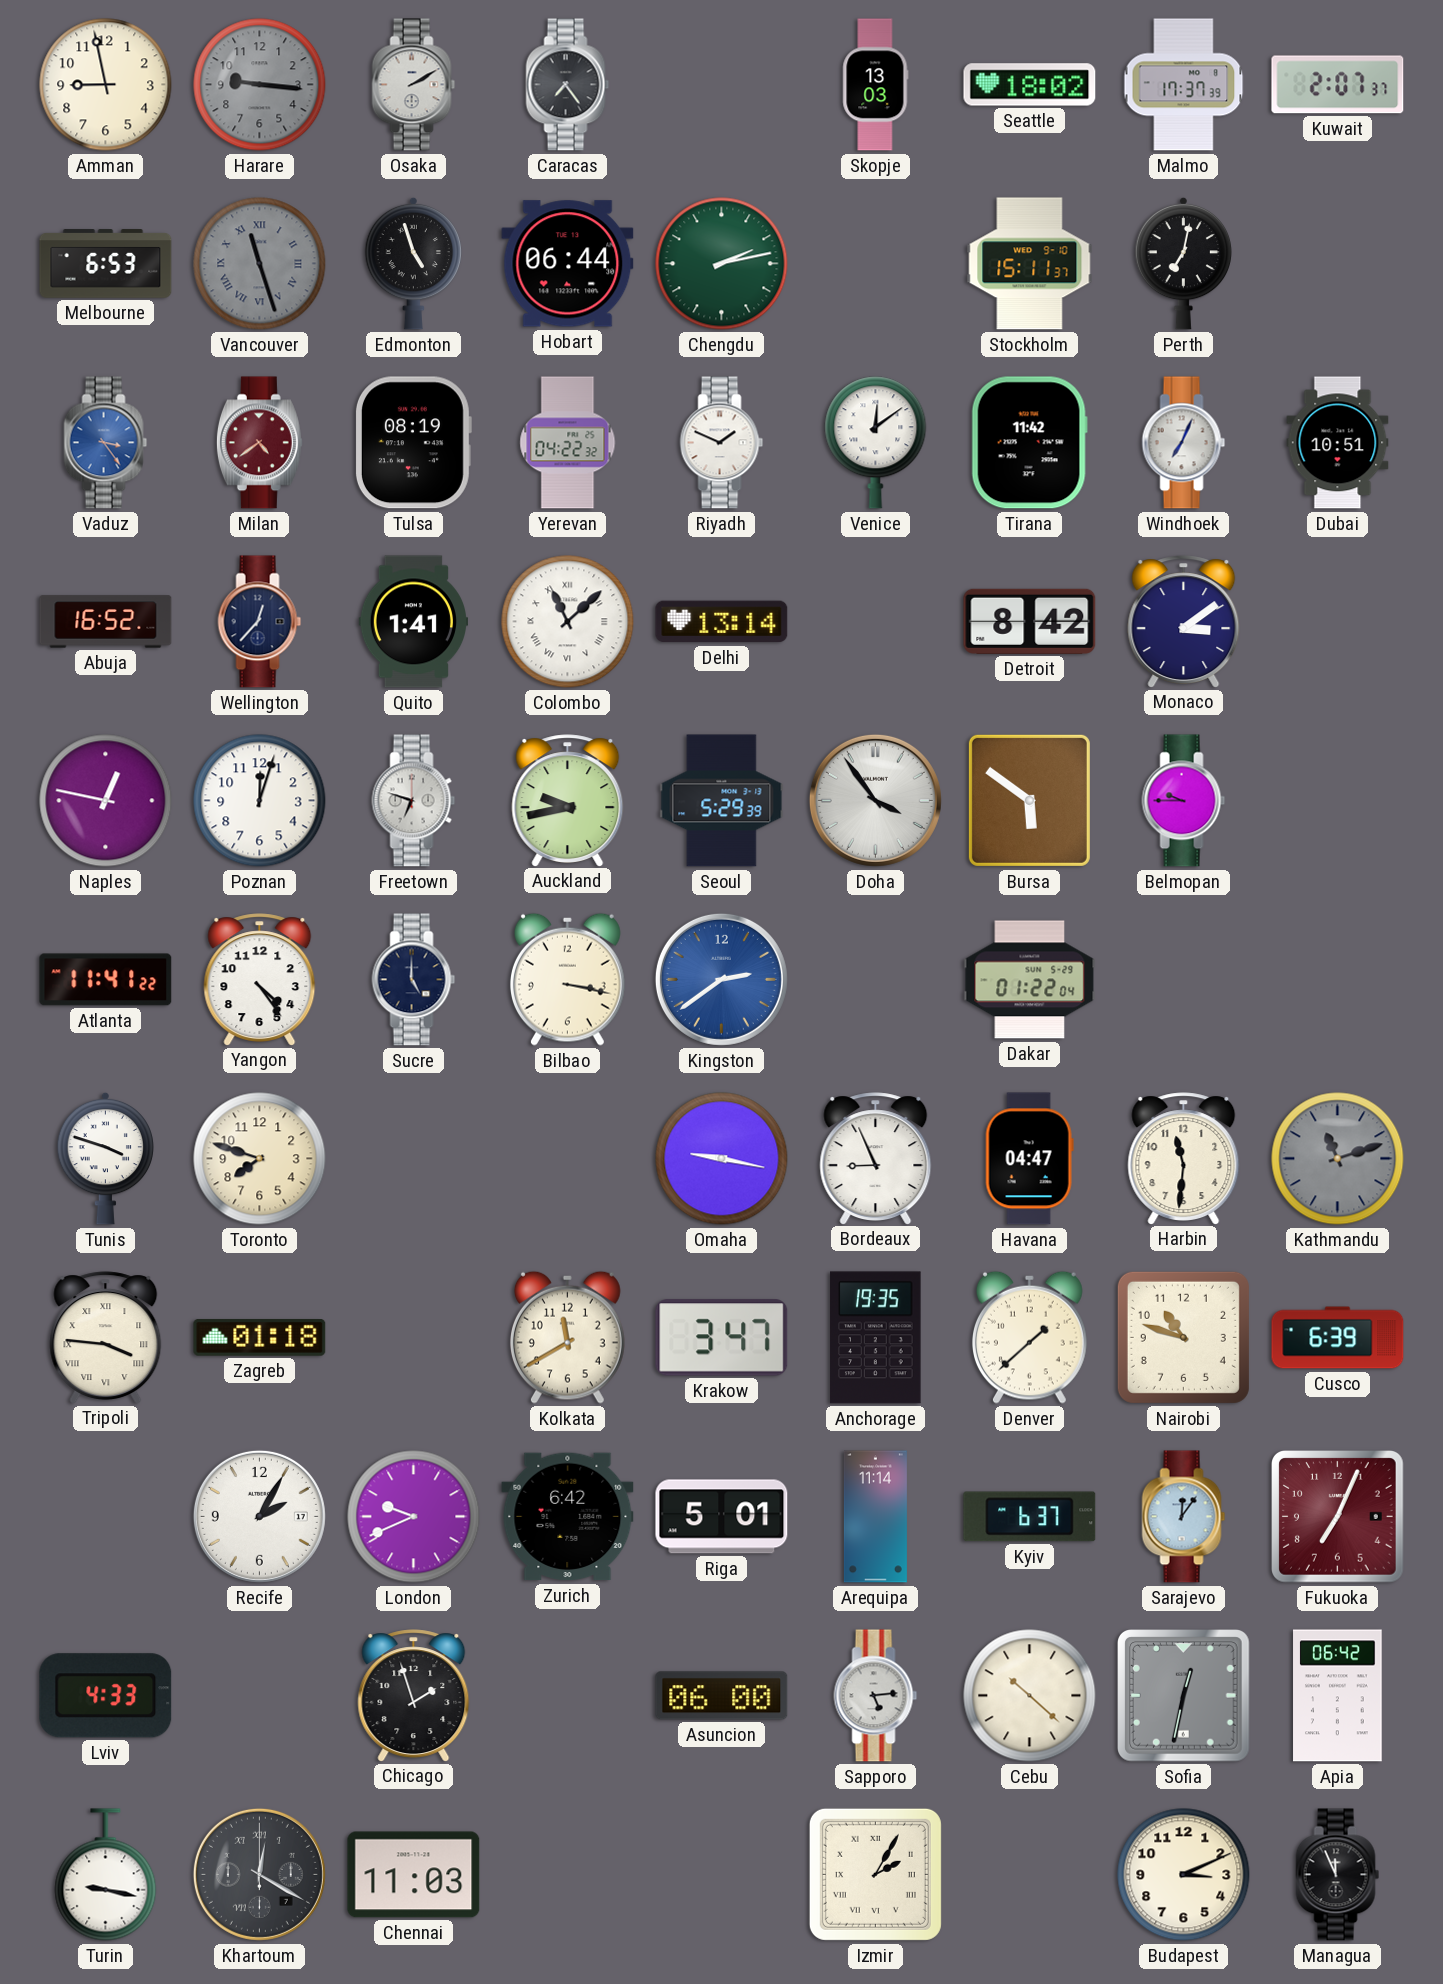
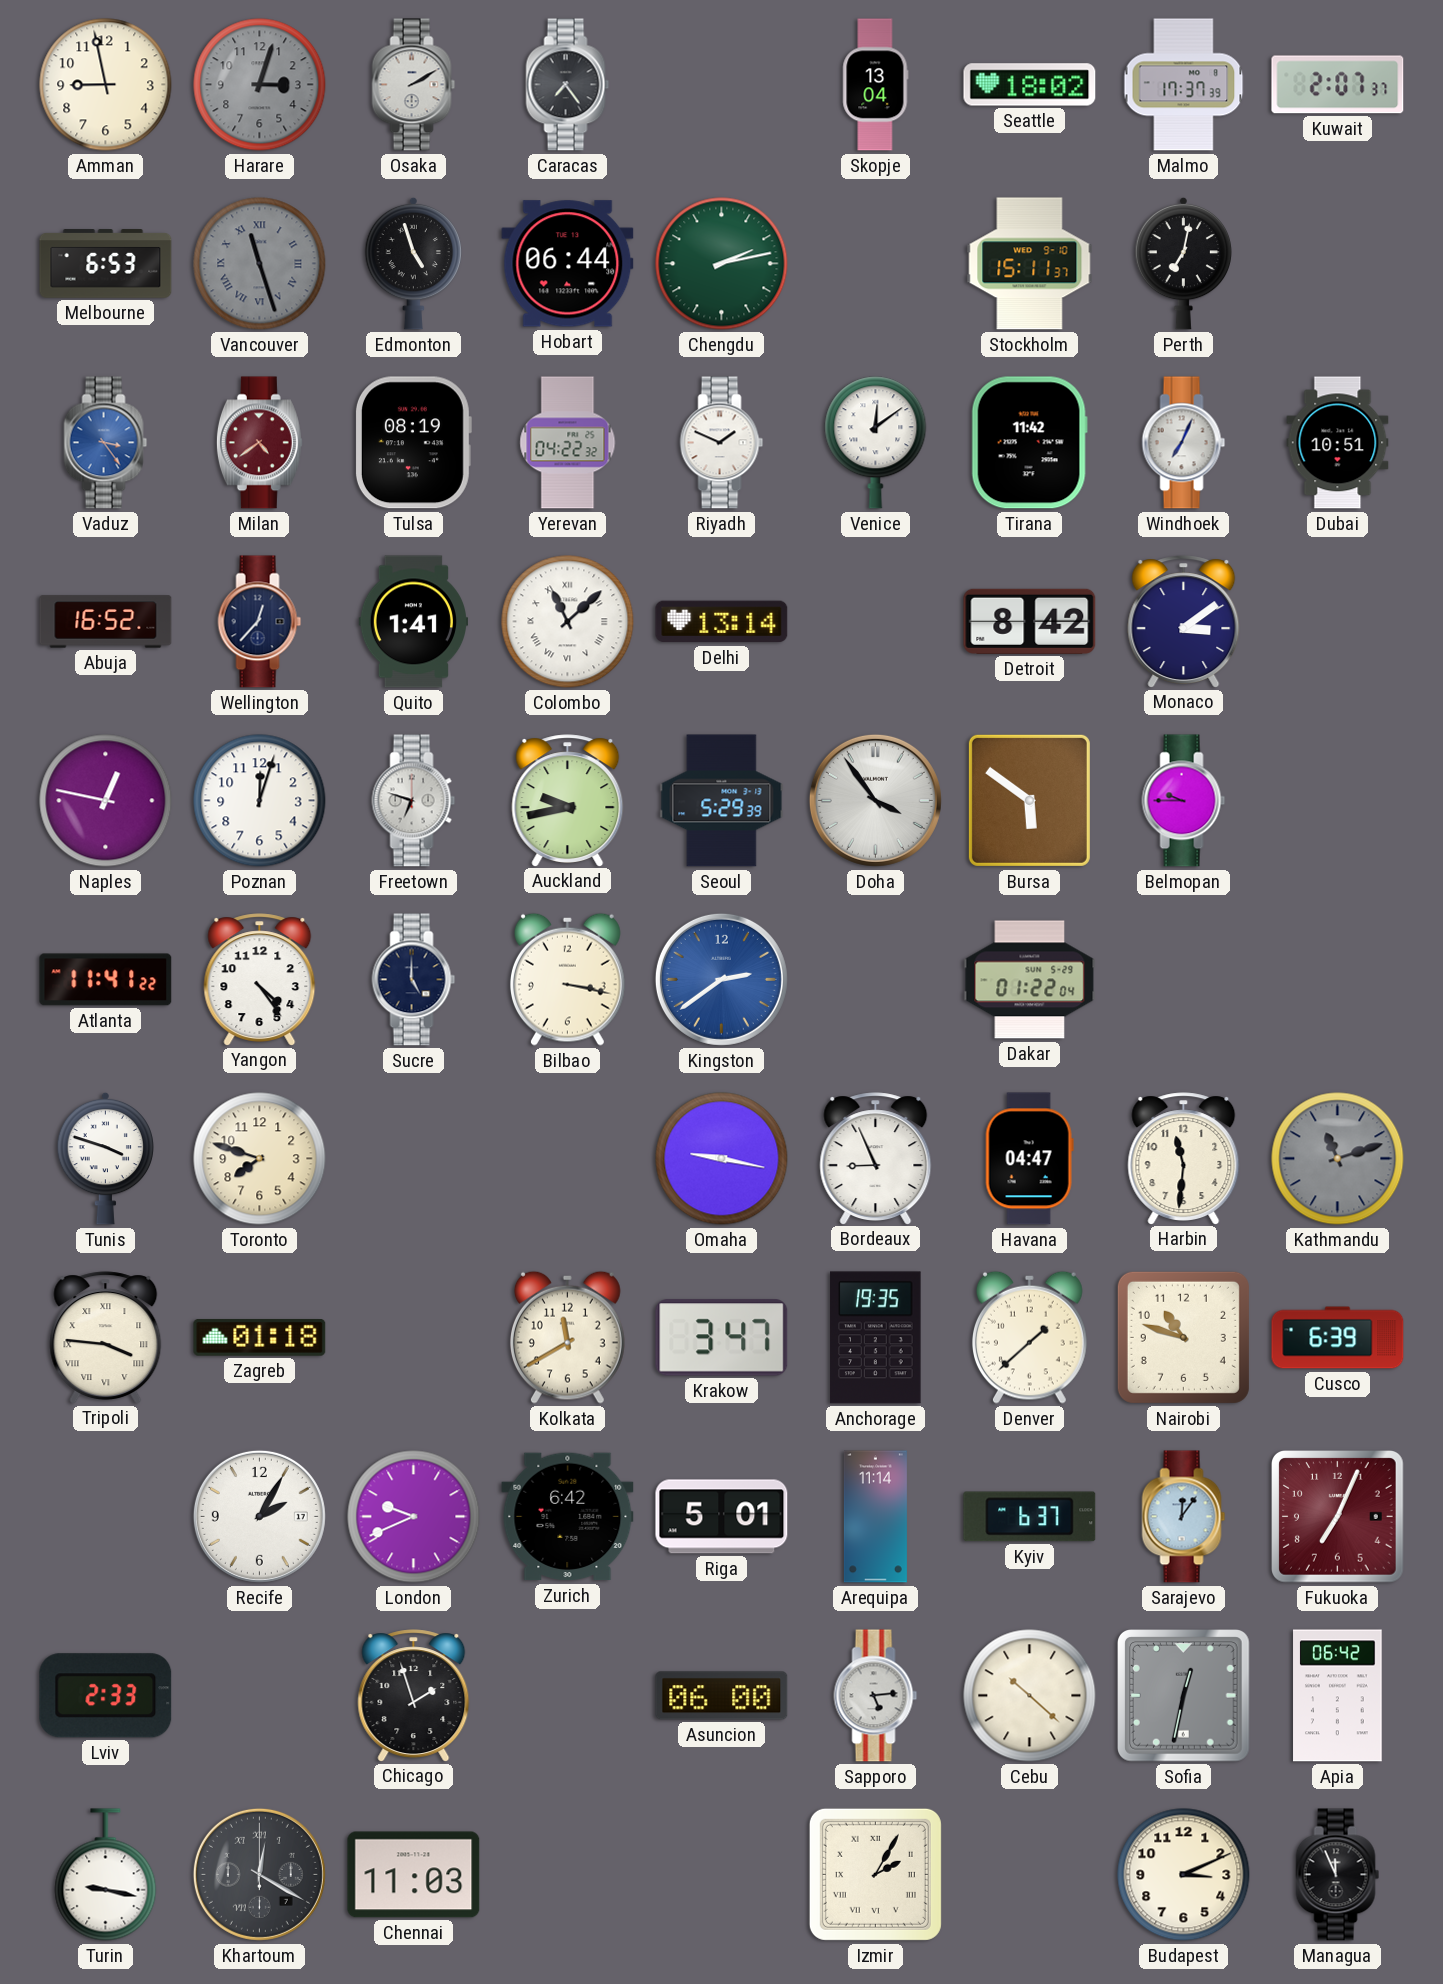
Harare: 9:16 -> 3:03 (260, 85)
Skopje: 13:03 -> 13:04 (876, 85)
Lviv: 4:33 -> 2:33 (106, 1696)
